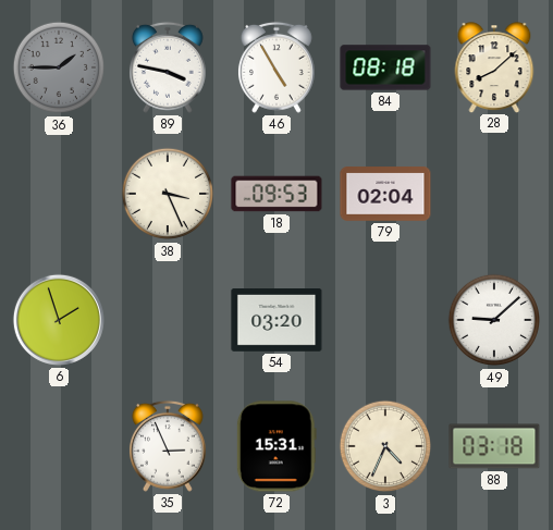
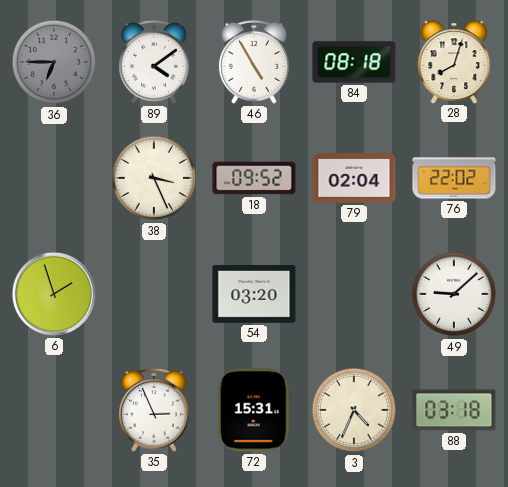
36: 1:45 -> 6:45 (54, 62)
89: 3:47 -> 4:09 (154, 62)
28: 8:08 -> 8:03 (454, 62)
18: 09:53 -> 09:52 (254, 178)
76: none -> 22:02 (454, 178)
